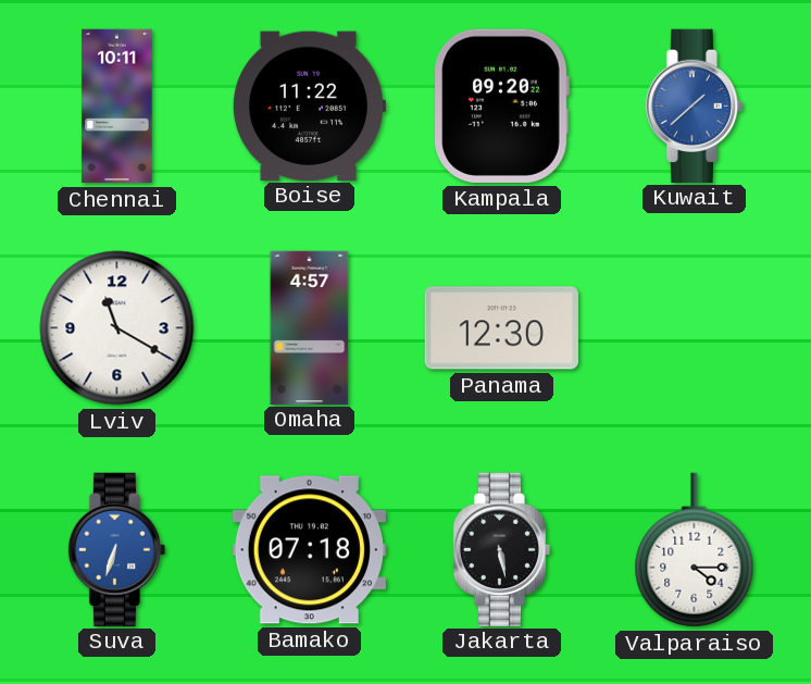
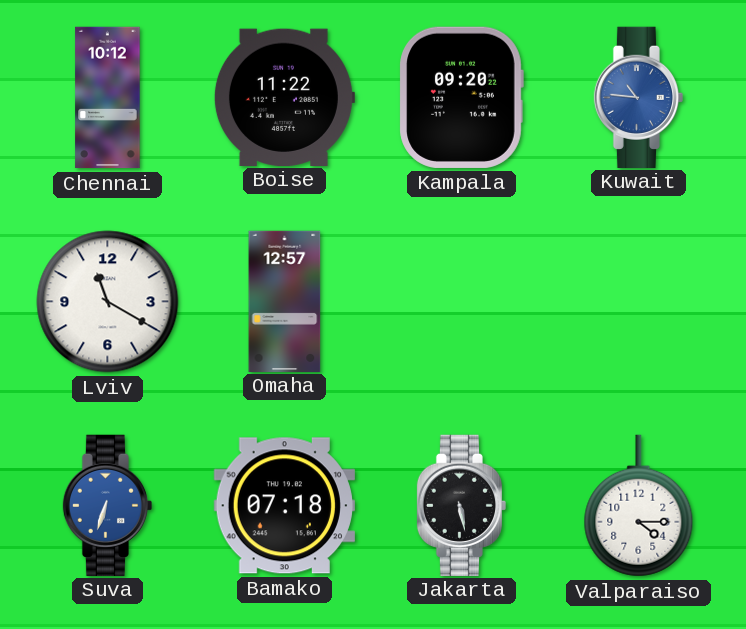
Chennai: 10:11 -> 10:12 (108, 98)
Kuwait: 1:38 -> 10:46 (639, 97)
Omaha: 4:57 -> 12:57 (285, 301)
Panama: 12:30 -> none (501, 328)
